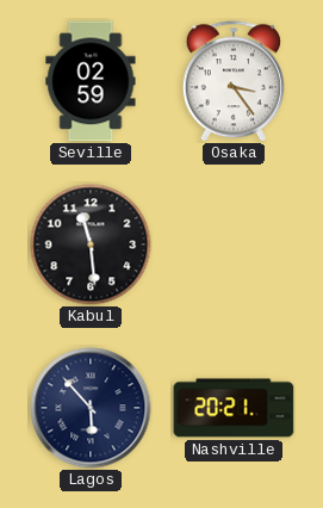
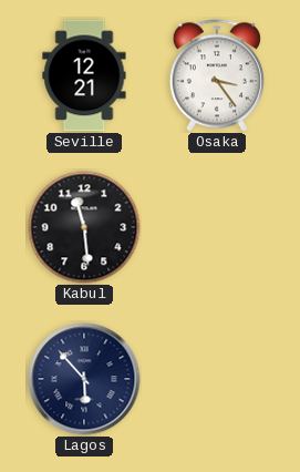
Seville: 02:59 -> 12:21 (84, 75)
Nashville: 20:21 -> none (234, 408)
